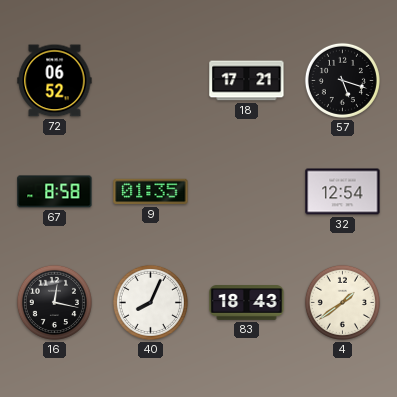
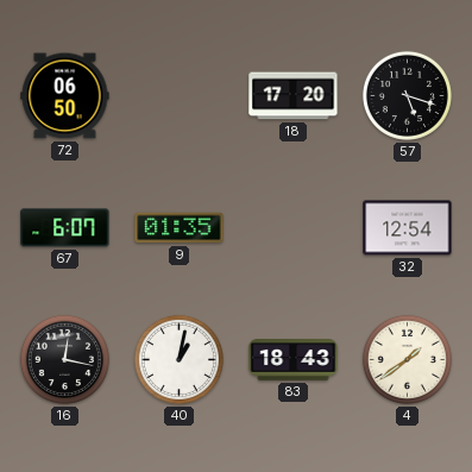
72: 06:52 -> 06:50 (65, 96)
18: 17:21 -> 17:20 (294, 96)
67: 8:58 -> 6:07 (65, 228)
40: 8:04 -> 1:02 (178, 359)
